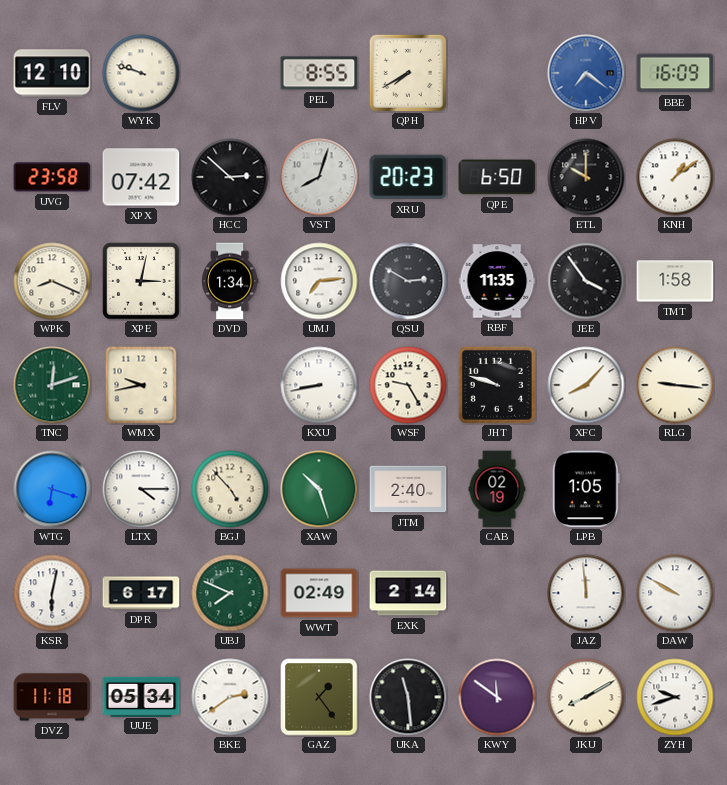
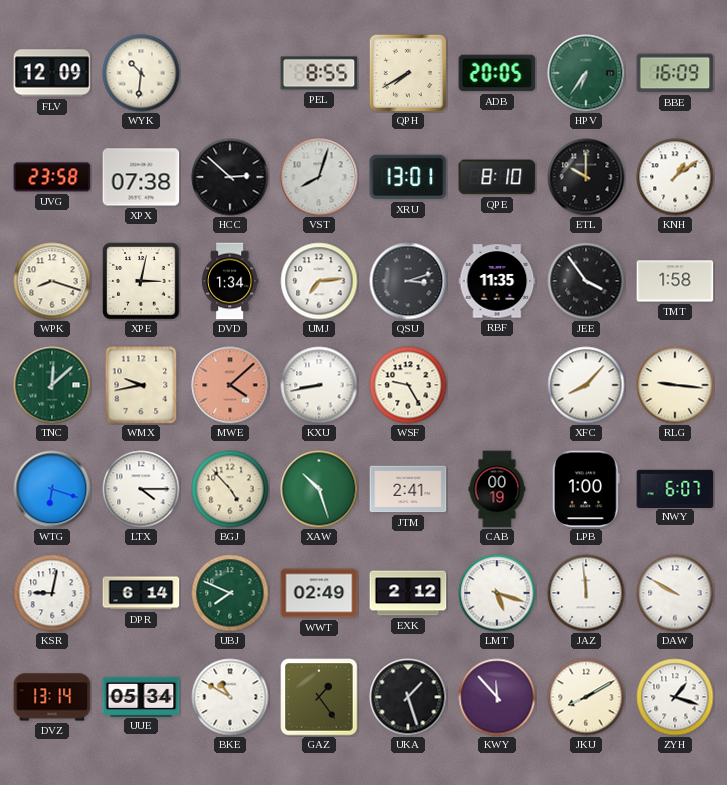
FLV: 12:10 -> 12:09 (52, 73)
WYK: 9:48 -> 10:31 (141, 73)
ADB: none -> 20:05 (497, 73)
HPV: 7:21 -> 6:36 (586, 73)
HPV dial: blue -> green (586, 73)
XPX: 07:42 -> 07:38 (141, 177)
XRU: 20:23 -> 13:01 (408, 177)
QPE: 6:50 -> 8:10 (497, 177)
WPK: 8:19 -> 8:18 (52, 281)
QSU: 2:50 -> 3:12 (408, 281)
TNC: 12:12 -> 12:08 (52, 385)
MWE: none -> 4:08 (230, 385)
JHT: 9:48 -> none (497, 385)
JTM: 2:40 -> 2:41 (408, 489)
CAB: 02:19 -> 00:19 (497, 489)
LPB: 1:05 -> 1:00 (586, 489)
NWY: none -> 6:07 (675, 488)
KSR: 6:02 -> 9:02 (52, 593)
DPR: 6:17 -> 6:14 (141, 593)
EXK: 2:14 -> 2:12 (408, 593)
LMT: none -> 5:18 (497, 593)
DVZ: 11:18 -> 13:14 (52, 697)
BKE: 2:39 -> 10:50 (230, 697)
UKA: 11:29 -> 1:27 (408, 697)
KWY: 11:51 -> 11:53 (497, 697)
ZYH: 9:42 -> 1:18 (675, 697)
